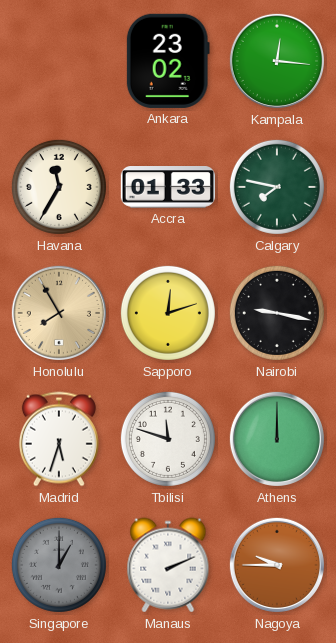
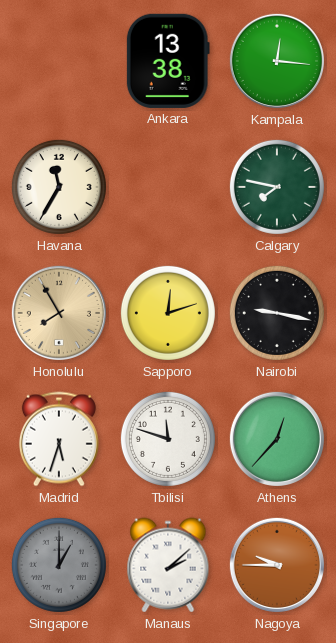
Ankara: 23:02 -> 13:38 (168, 61)
Accra: 01:33 -> none (168, 188)
Athens: 12:00 -> 12:37 (277, 439)
Manaus: 2:11 -> 2:08 (168, 565)
